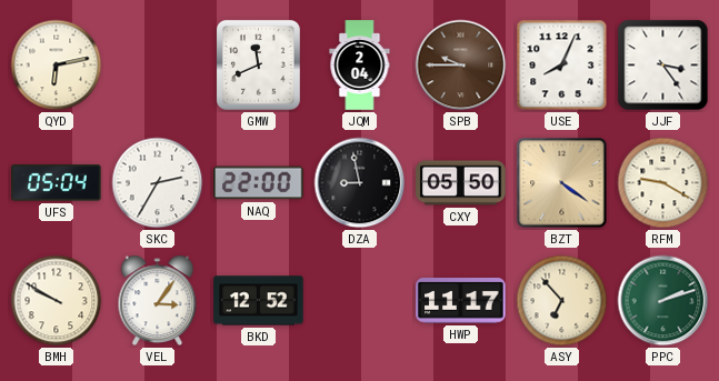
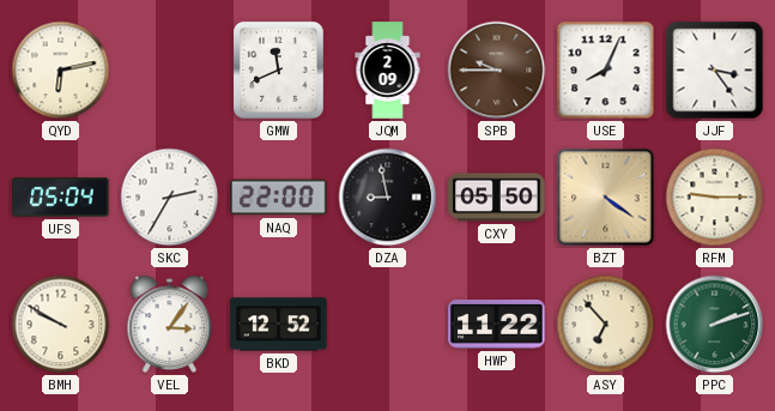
JQM: 2:04 -> 2:09 (388, 71)
RFM: 9:20 -> 9:15 (715, 198)
HWP: 11:17 -> 11:22 (497, 325)
